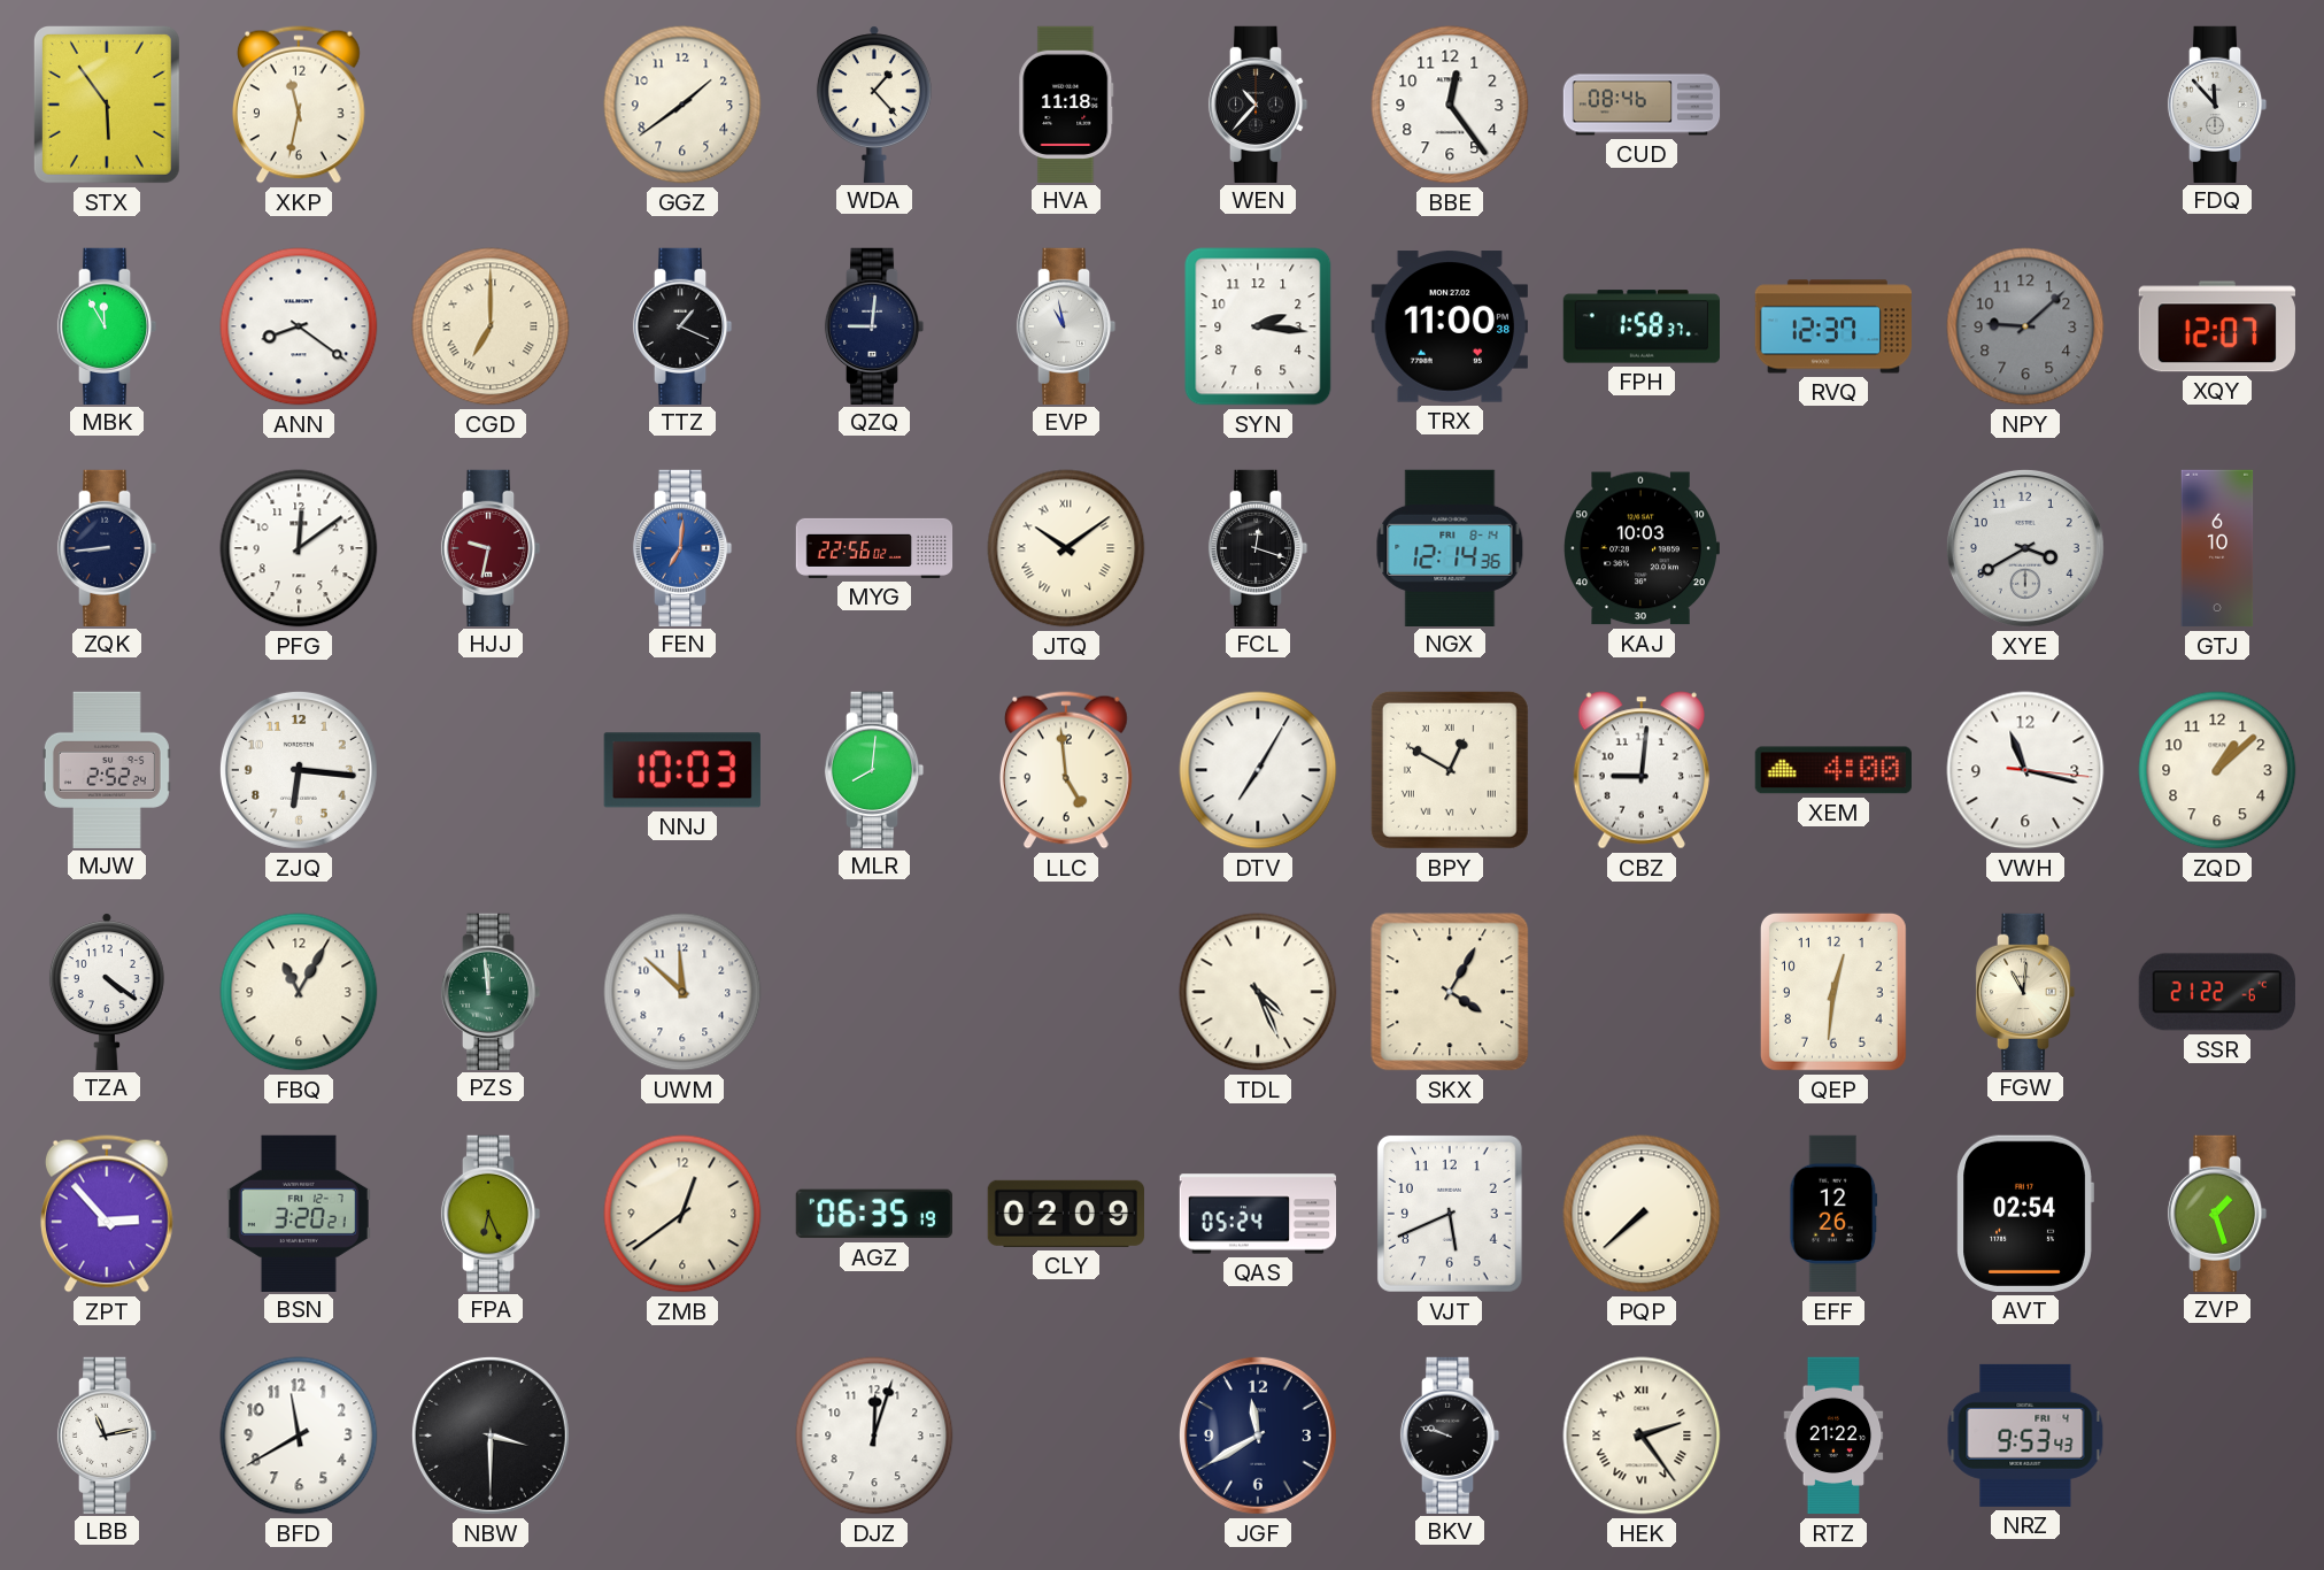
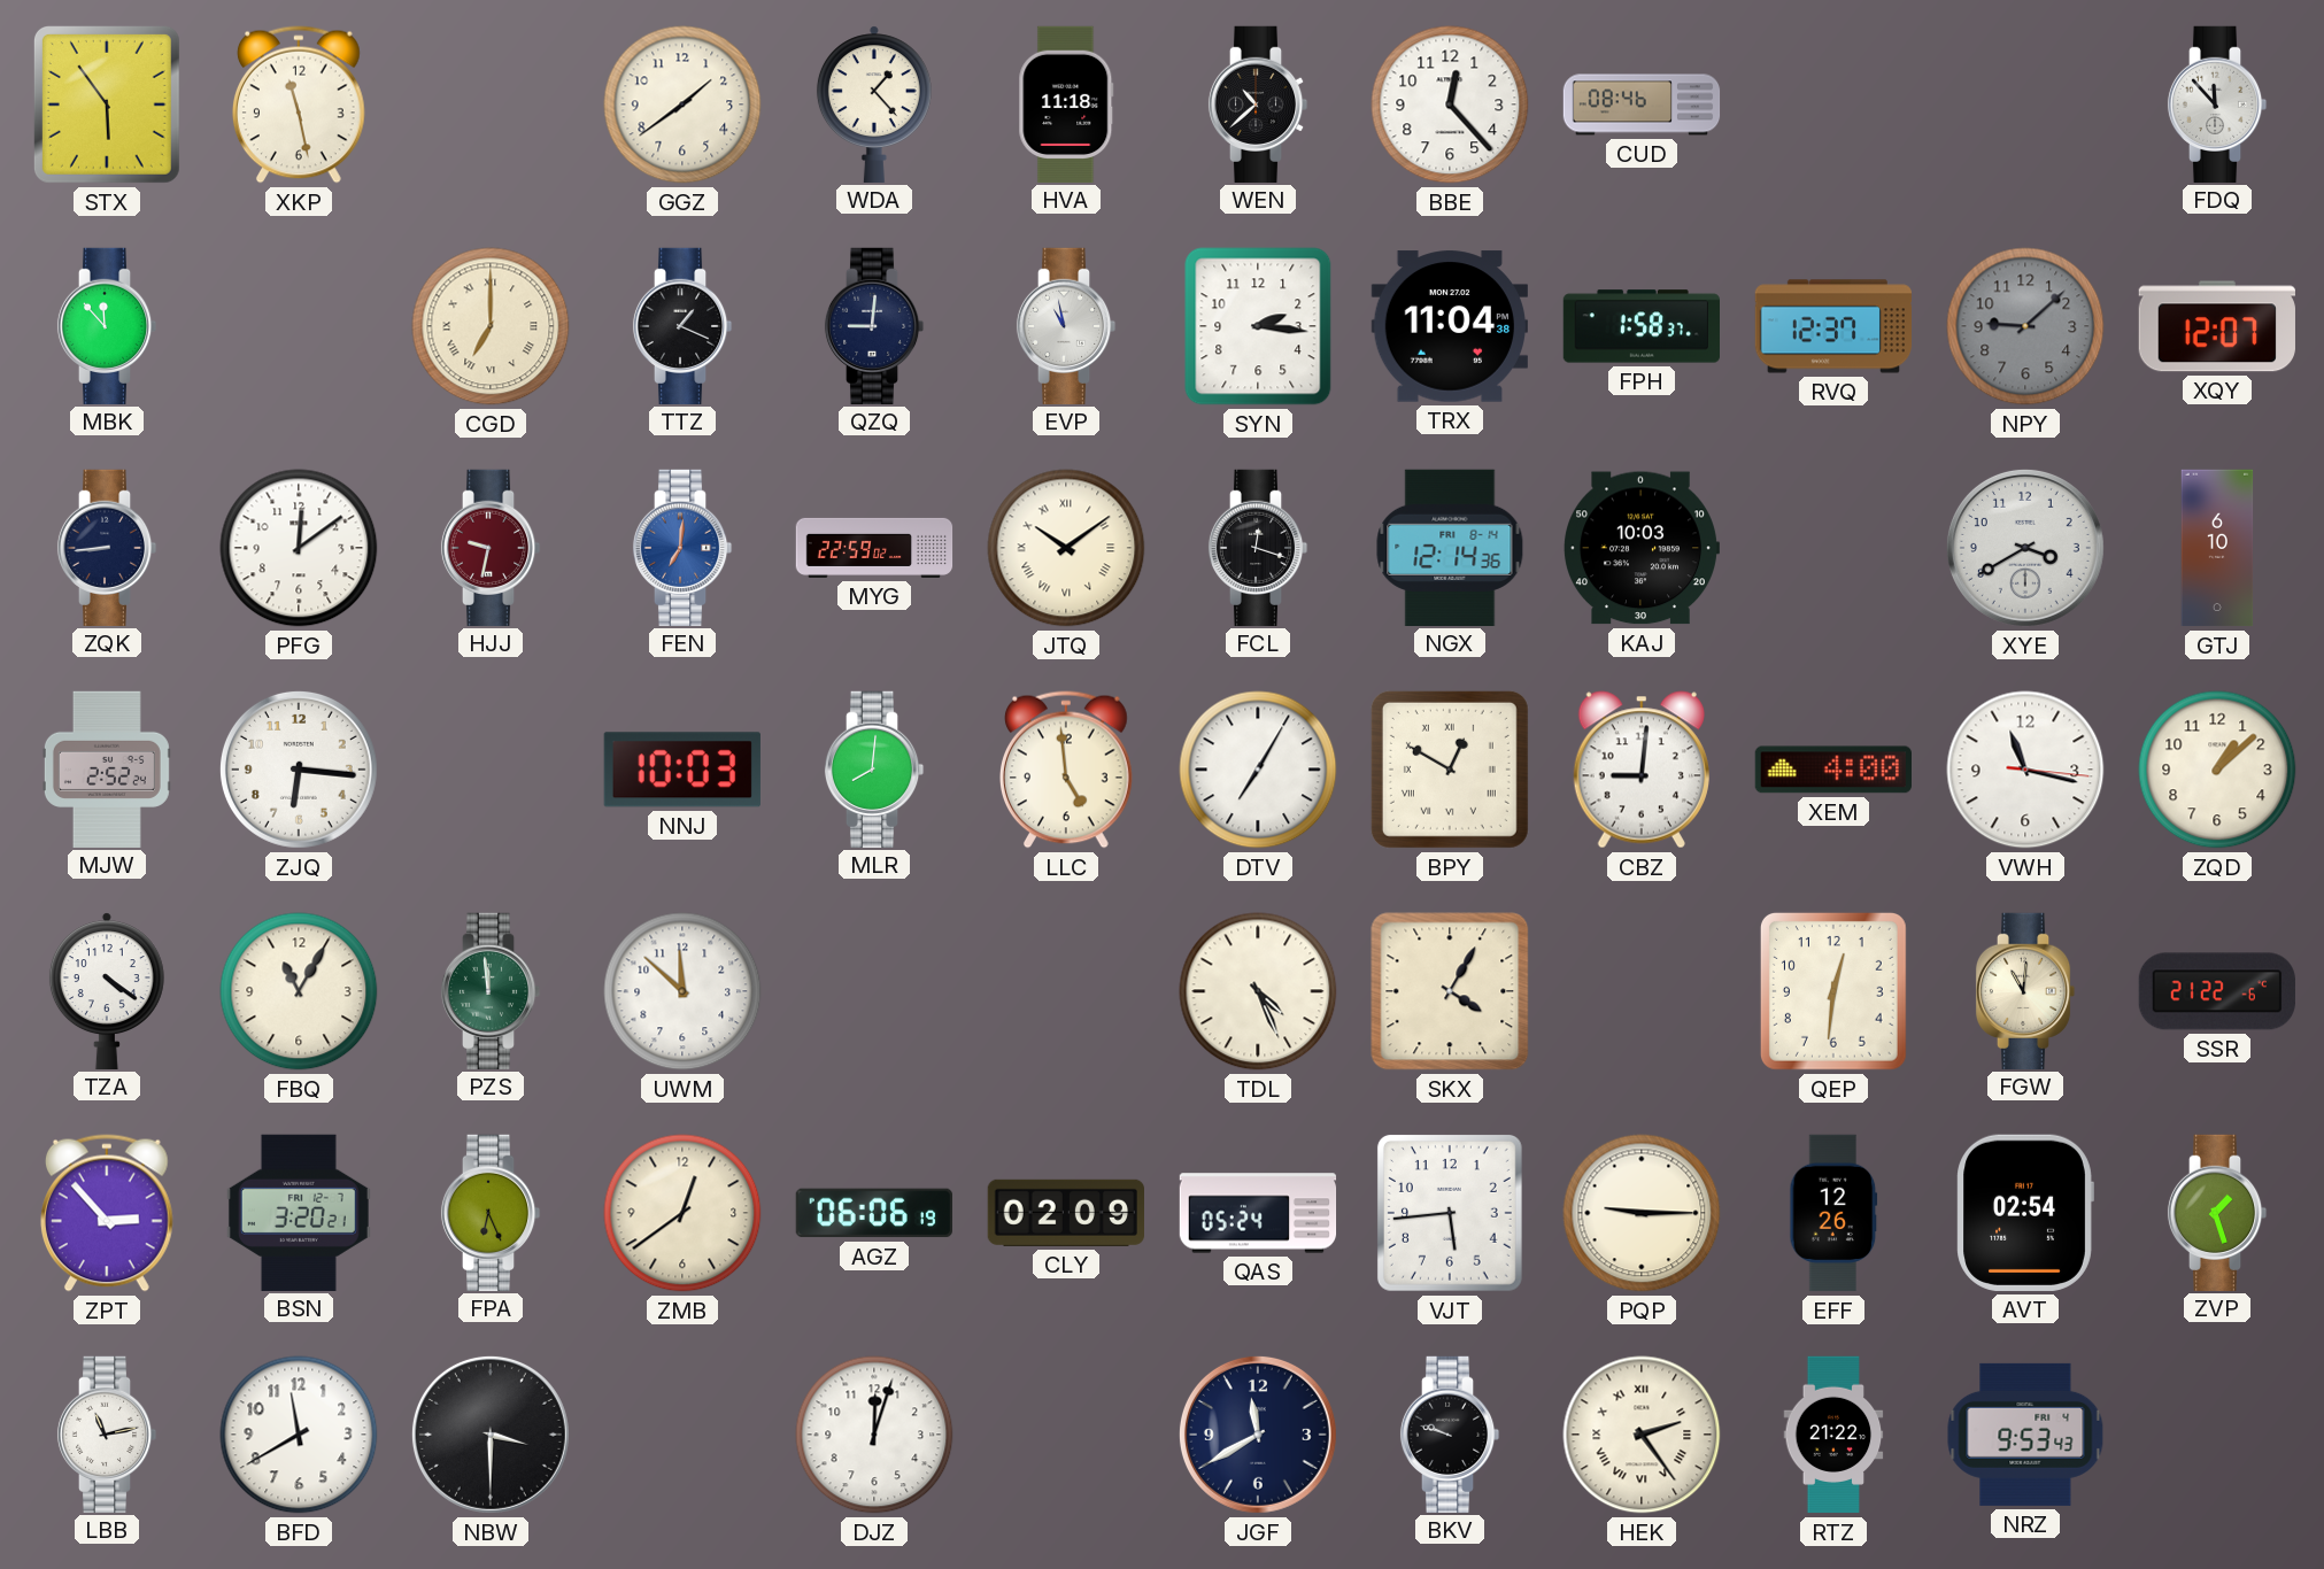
XKP: 11:32 -> 11:28 (299, 105)
WEN: 10:37 -> 10:38 (1258, 103)
BBE: 12:24 -> 12:23 (1450, 105)
MBK: 11:55 -> 11:53 (107, 325)
ANN: 8:21 -> none (299, 326)
TRX: 11:00 -> 11:04 (1449, 326)
MYG: 22:56 -> 22:59 (874, 548)
AGZ: 06:35 -> 06:06 (874, 1213)
VJT: 5:41 -> 5:44 (1450, 1213)
PQP: 7:38 -> 9:15 (1642, 1213)
